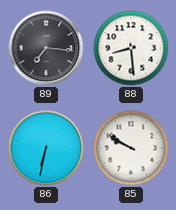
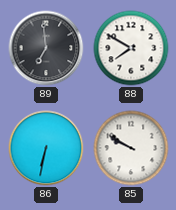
89: 7:16 -> 6:59 (46, 48)
88: 8:29 -> 7:50 (131, 48)
